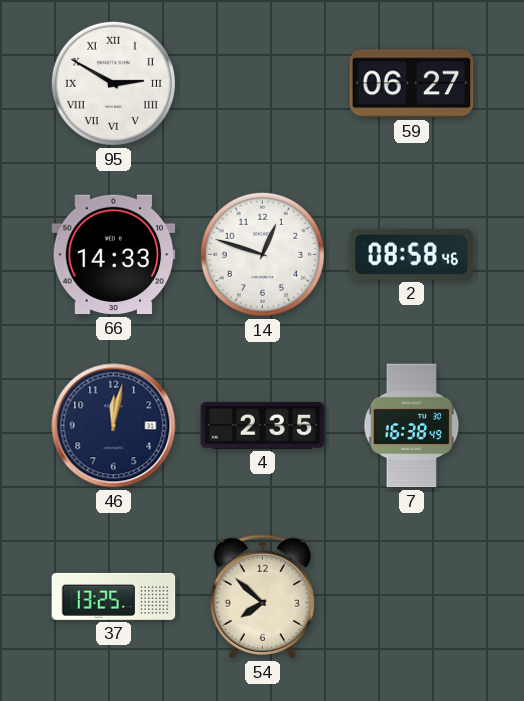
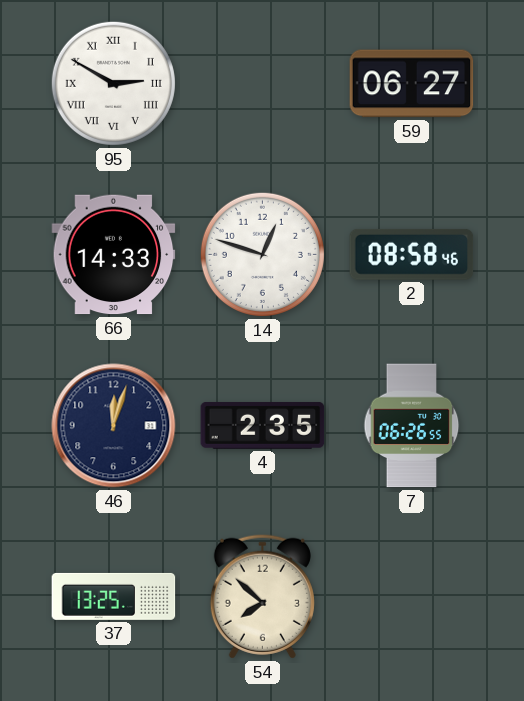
46: 12:02 -> 12:03 (114, 426)
7: 16:38 -> 06:26 (412, 426)
